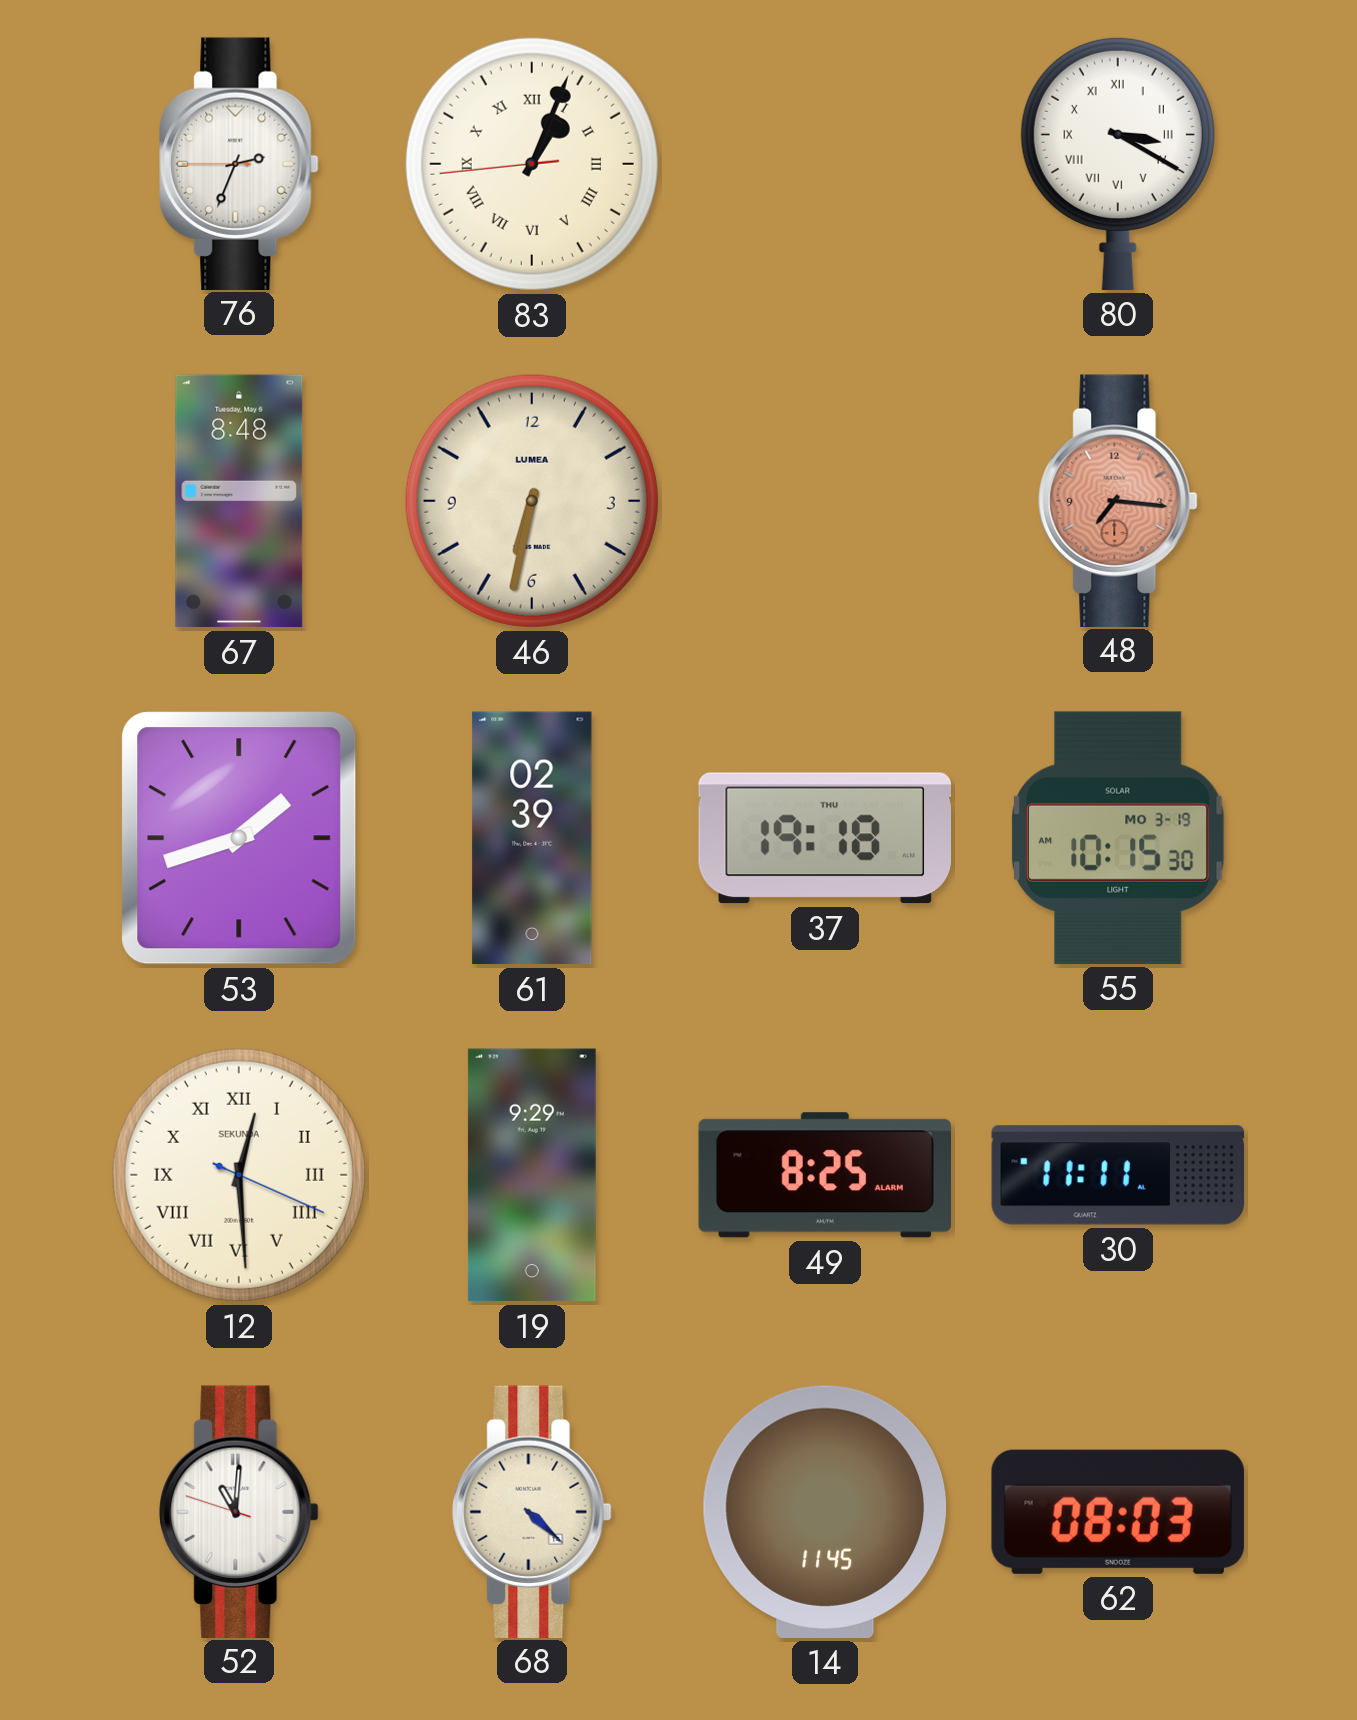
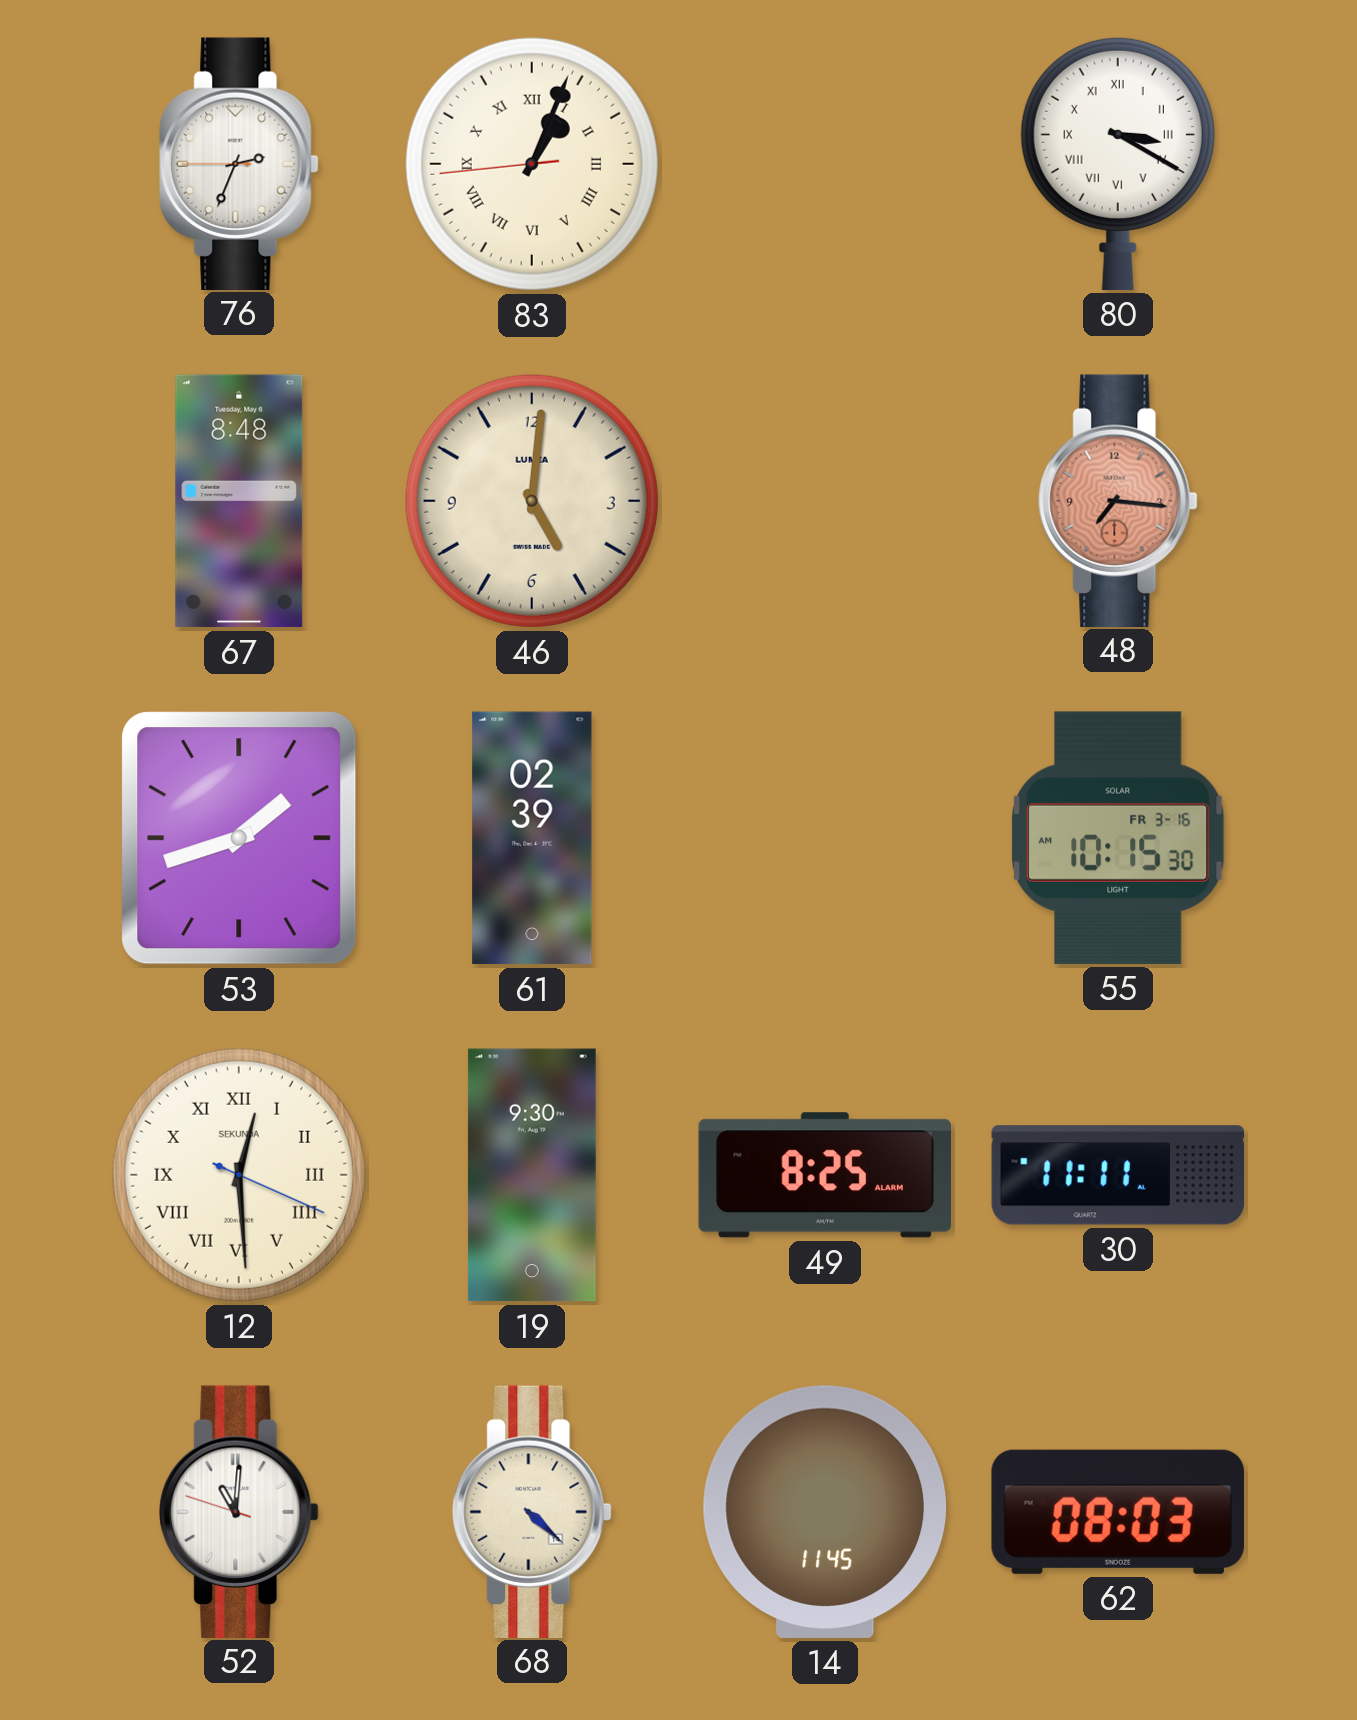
46: 6:32 -> 5:01 (532, 501)
37: 19:18 -> none (824, 838)
55 date: MO 3-19 -> FR 3-16 (1118, 838)
19: 9:29 -> 9:30 (532, 1175)
